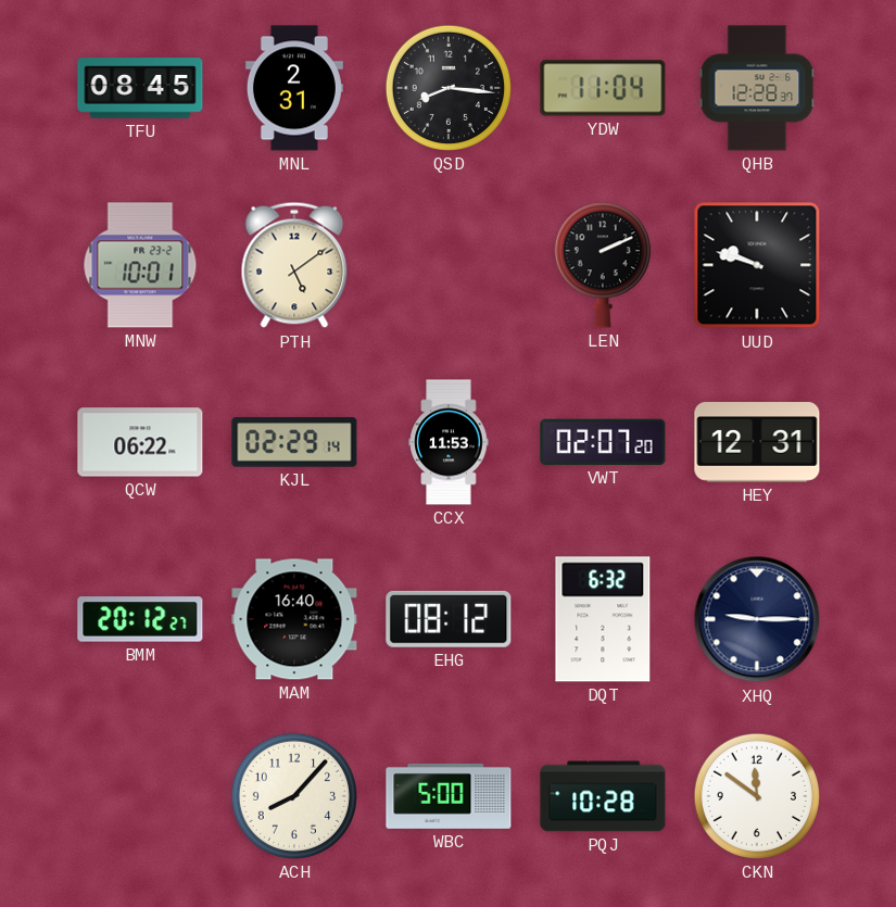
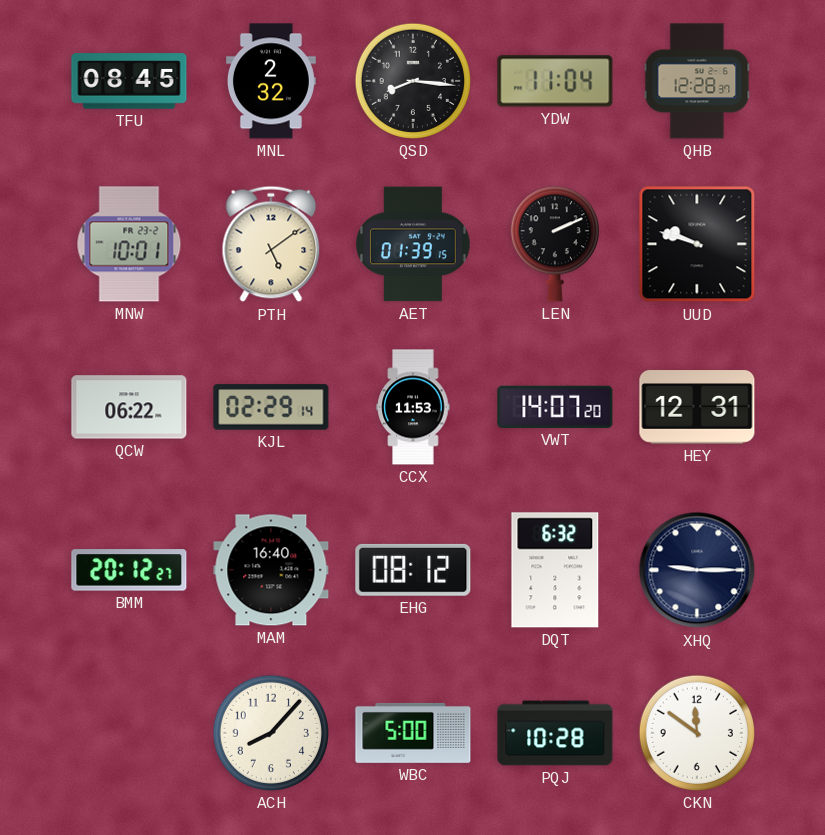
MNL: 2:31 -> 2:32 (271, 81)
AET: none -> 01:39 (414, 244)
VWT: 02:07 -> 14:07 (555, 407)
